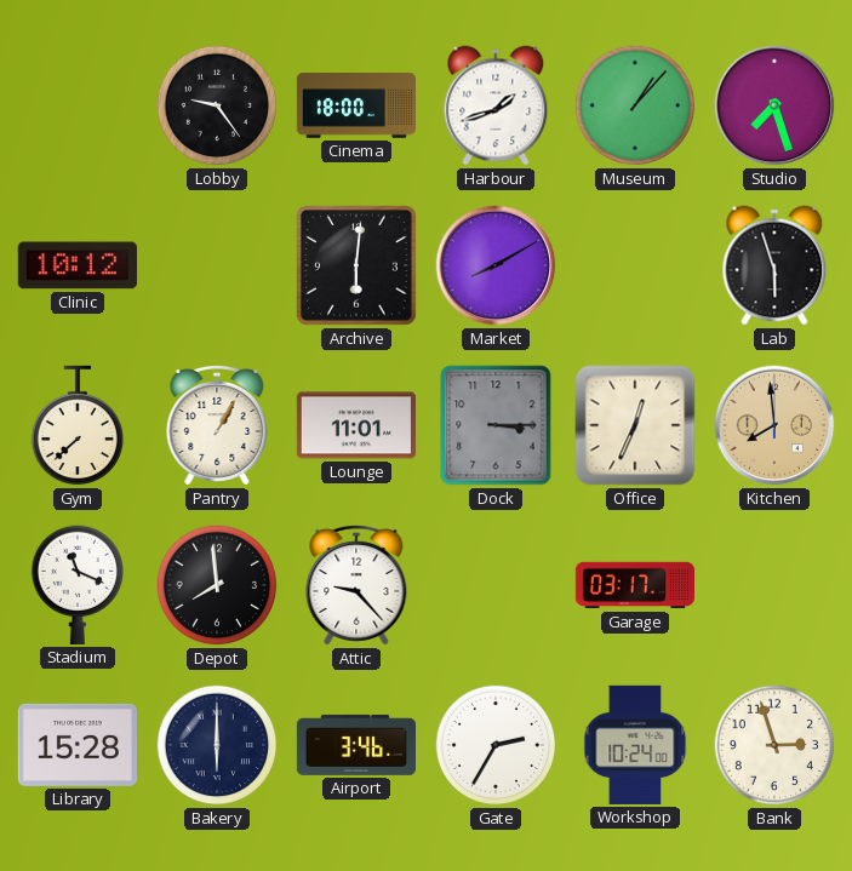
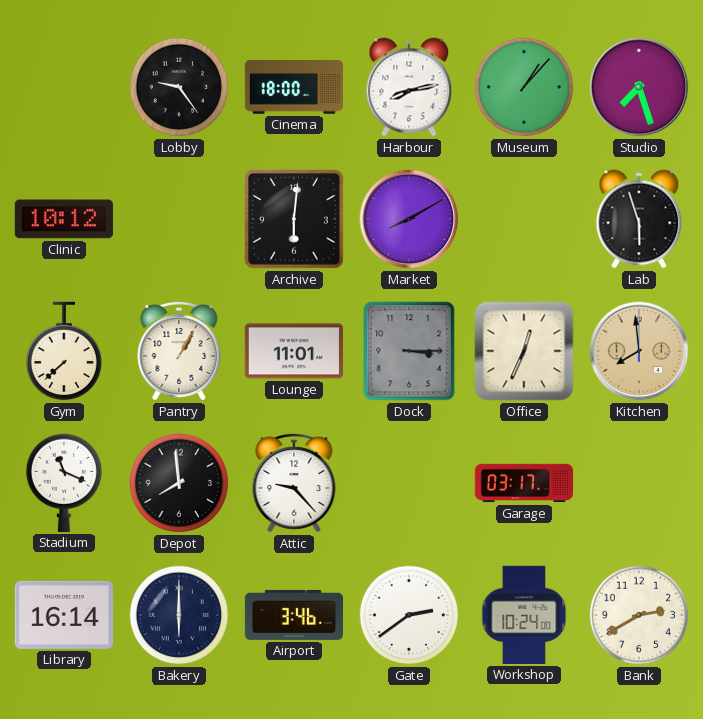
Harbour: 1:42 -> 8:13 (409, 87)
Library: 15:28 -> 16:14 (64, 615)
Gate: 2:35 -> 2:39 (409, 615)
Bank: 2:57 -> 2:40 (639, 615)
